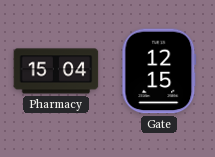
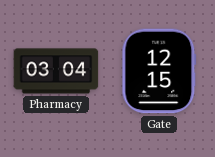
Pharmacy: 15:04 -> 03:04 (56, 71)
